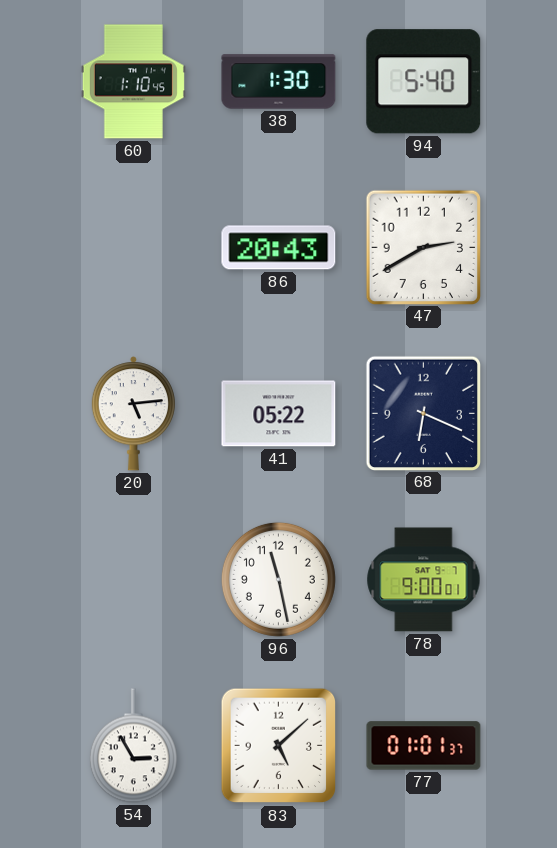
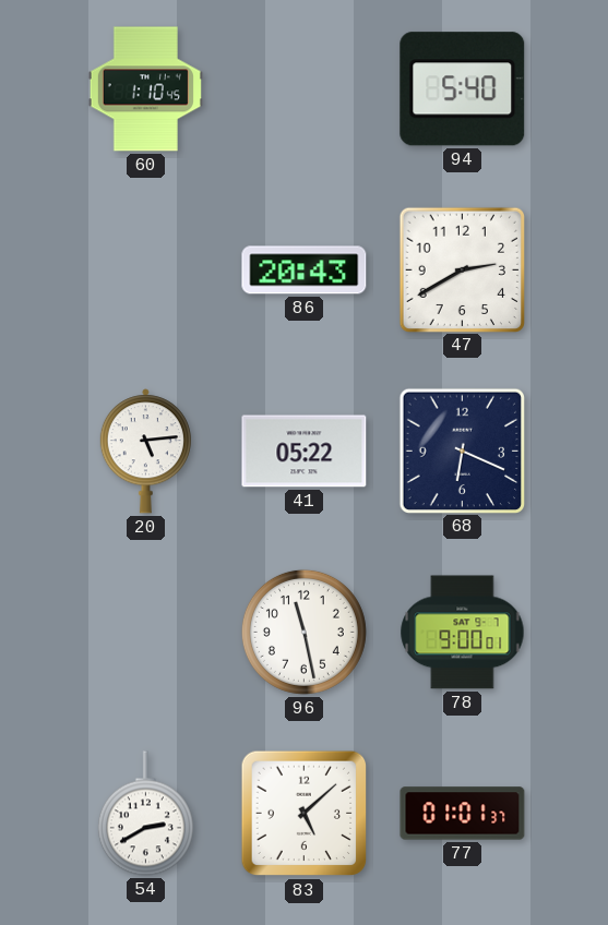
38: 1:30 -> none (279, 82)
54: 2:55 -> 2:40 (145, 814)
